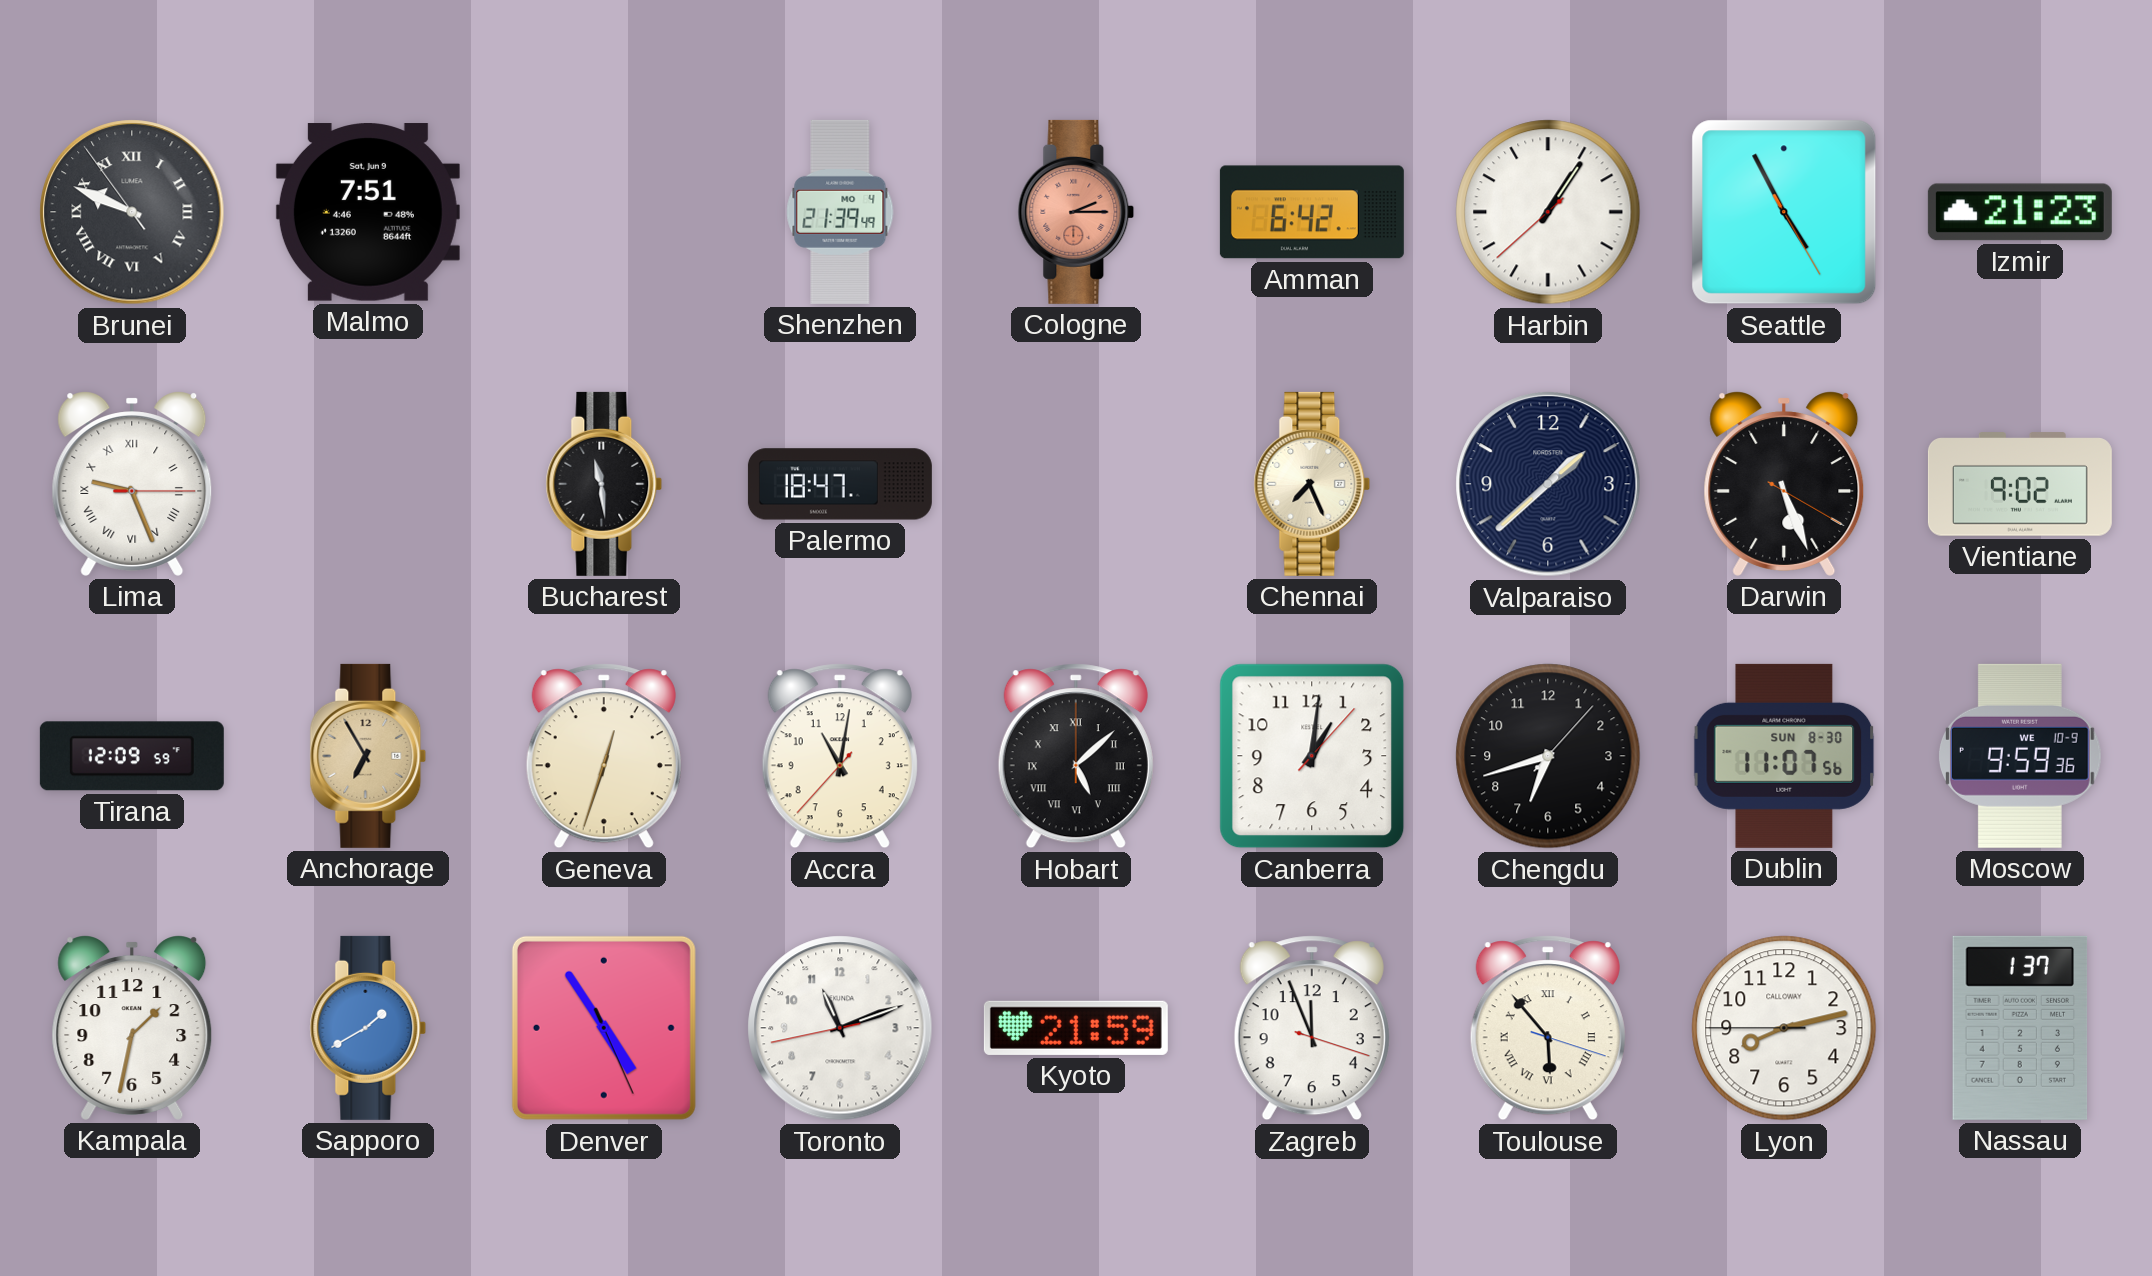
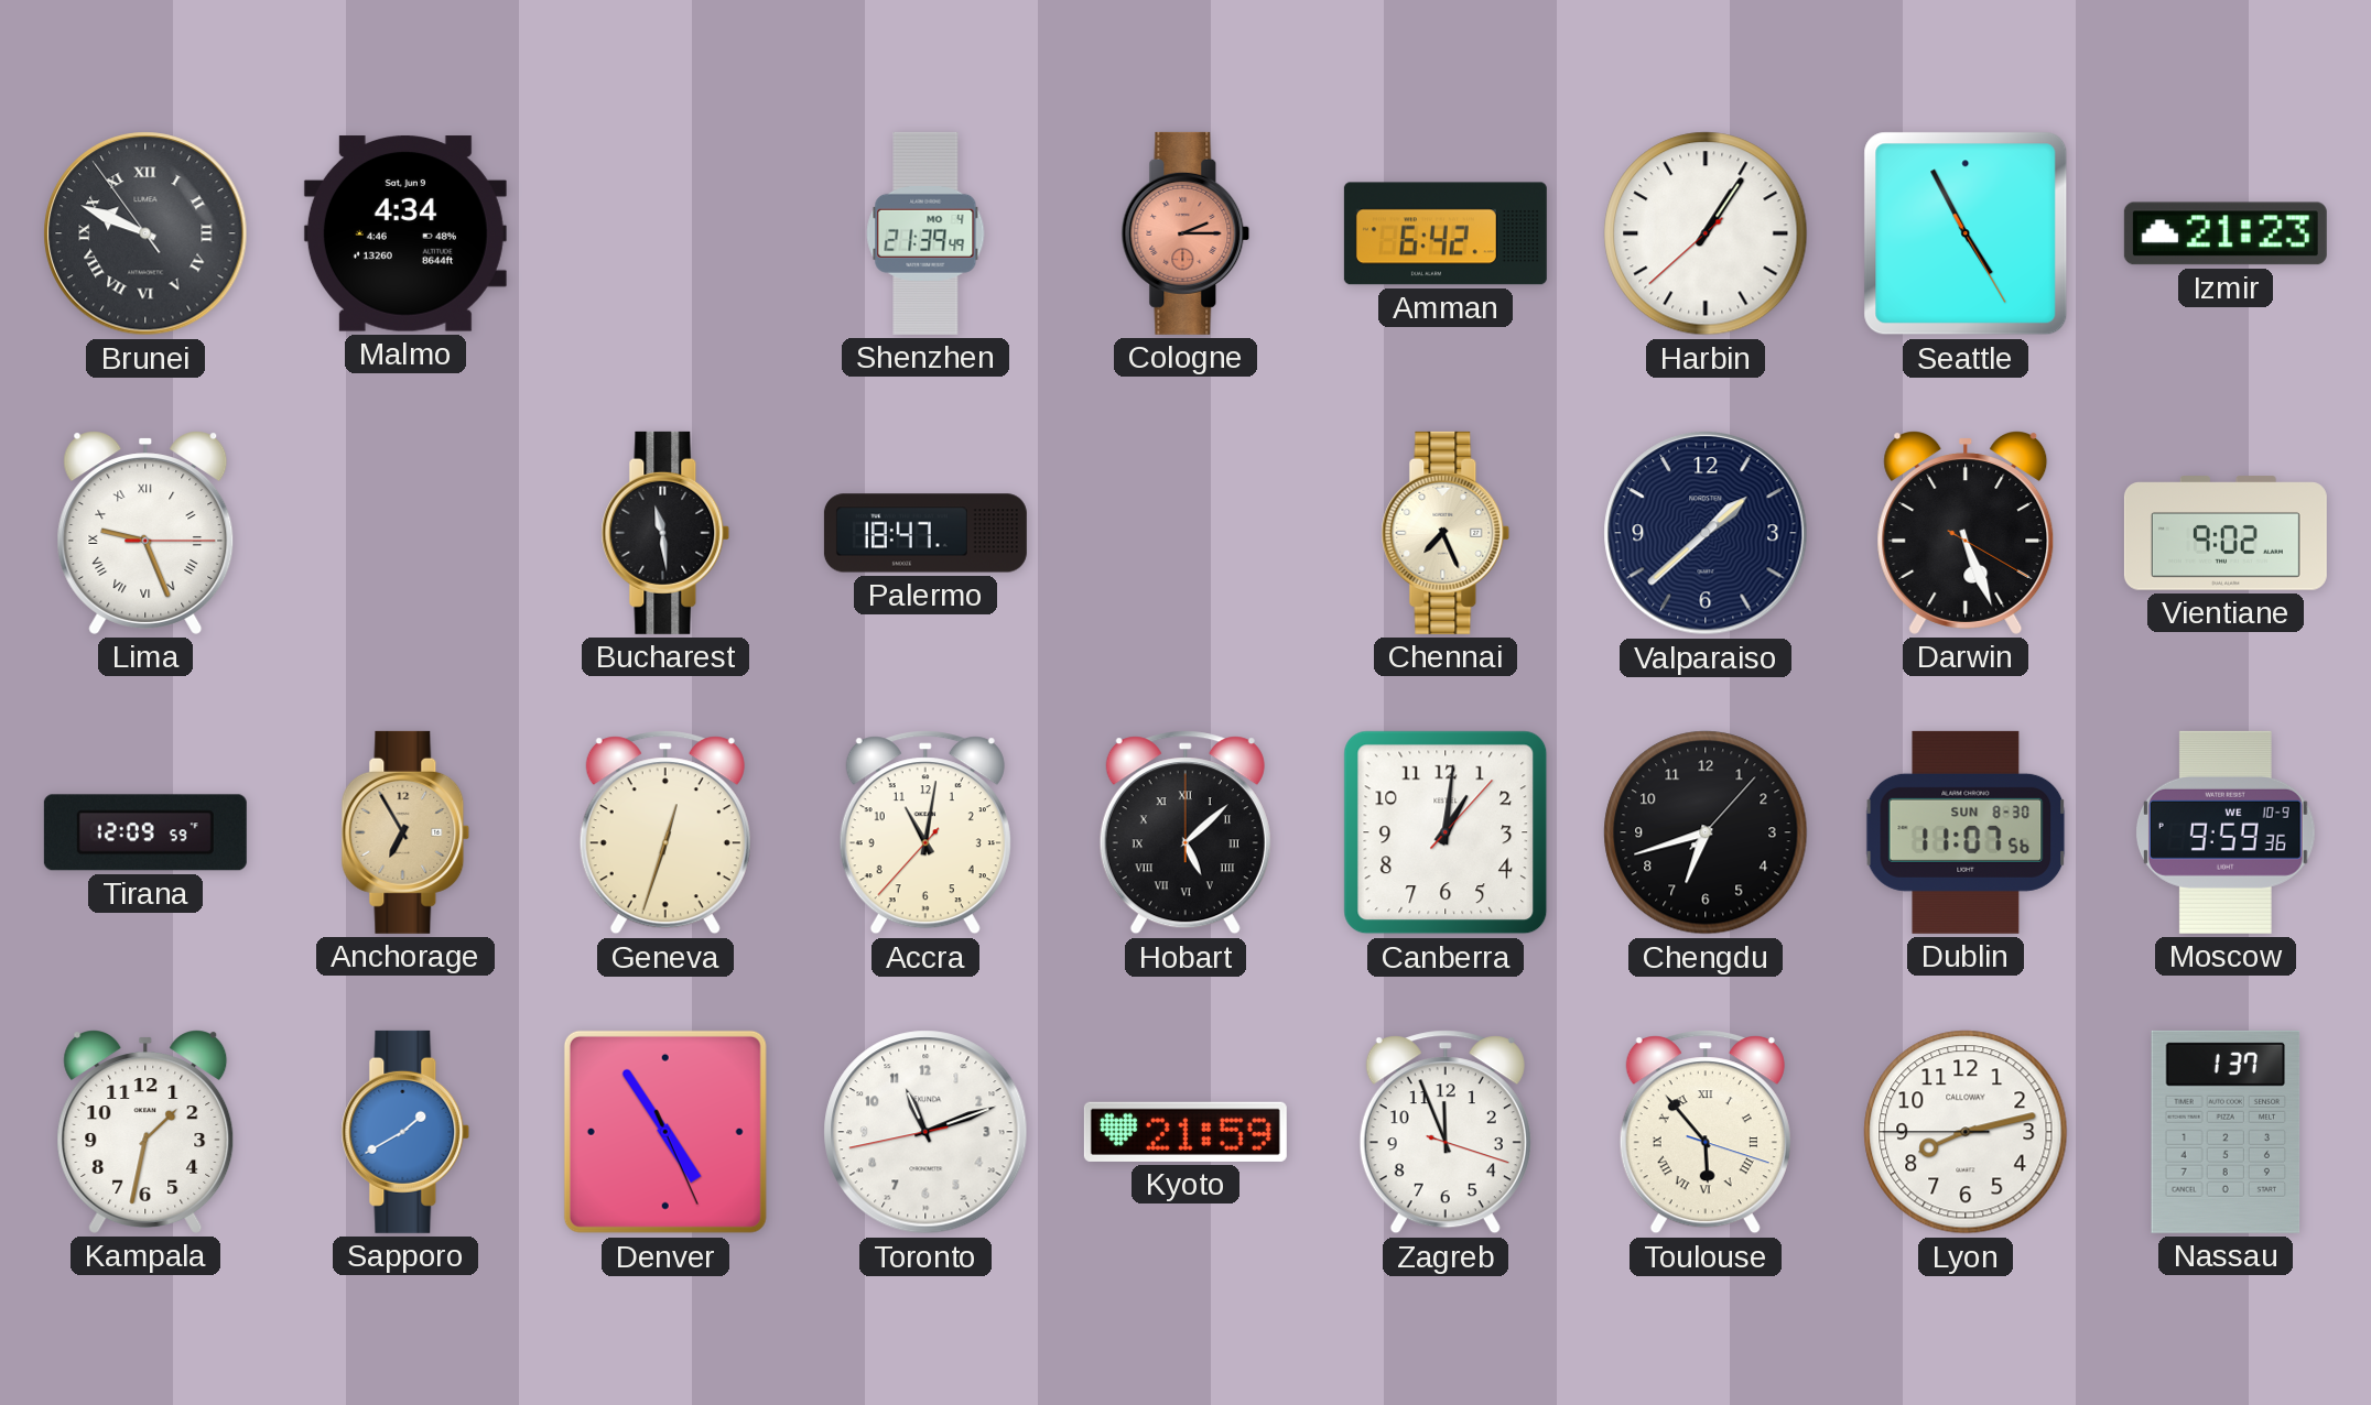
Malmo: 7:51 -> 4:34 (405, 233)
